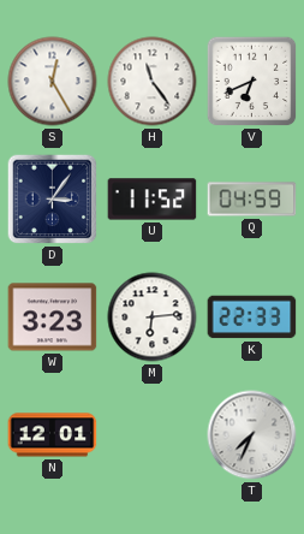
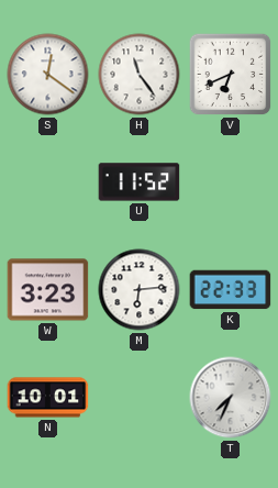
S: 12:25 -> 12:21 (48, 75)
D: 3:06 -> none (53, 200)
Q: 04:59 -> none (252, 200)
N: 12:01 -> 10:01 (48, 398)
